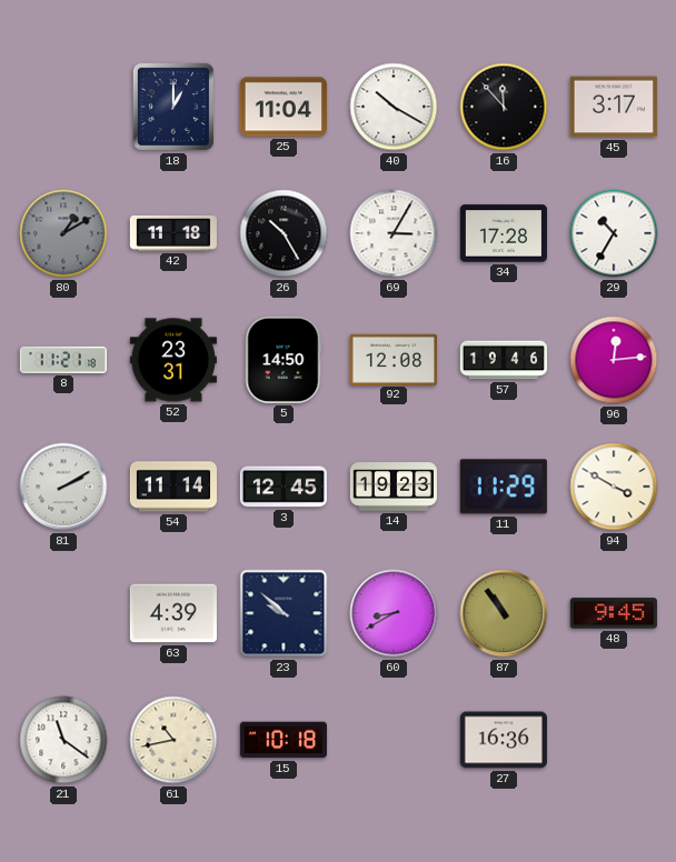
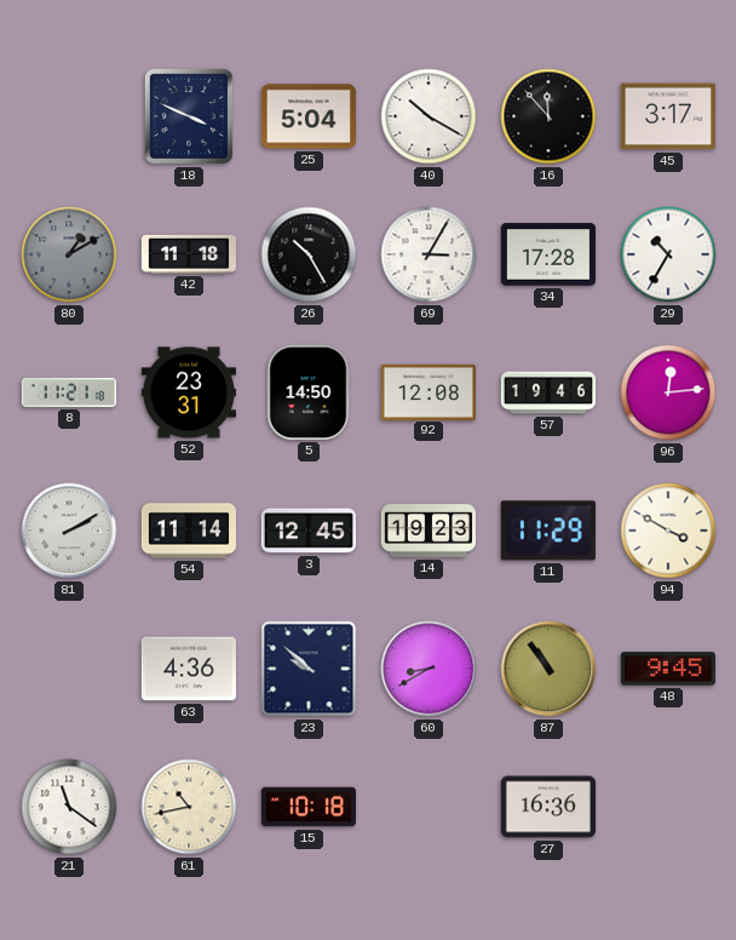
18: 1:00 -> 3:49 (189, 116)
25: 11:04 -> 5:04 (309, 116)
63: 4:39 -> 4:36 (189, 669)
